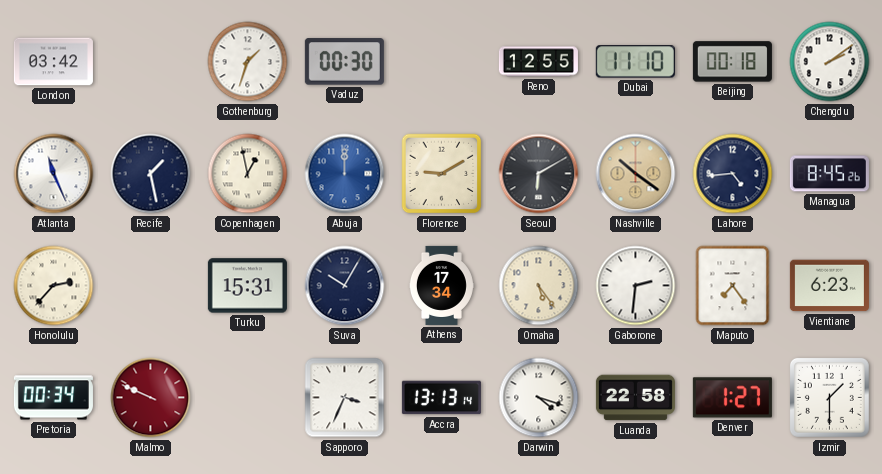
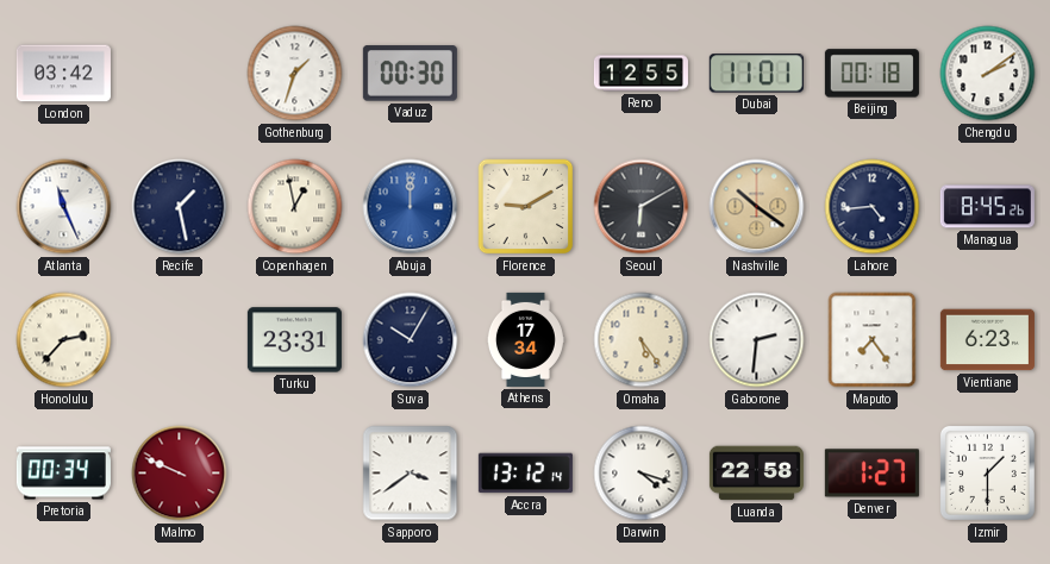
Dubai: 11:10 -> 11:01 (756, 74)
Turku: 15:31 -> 23:31 (294, 340)
Sapporo: 3:34 -> 3:39 (411, 474)
Accra: 13:13 -> 13:12 (525, 474)
